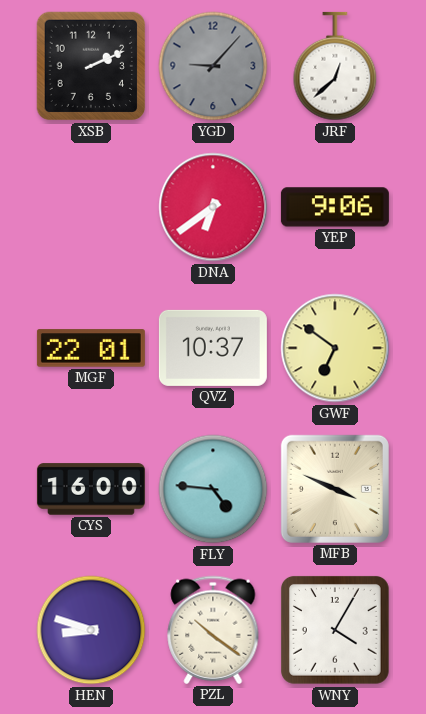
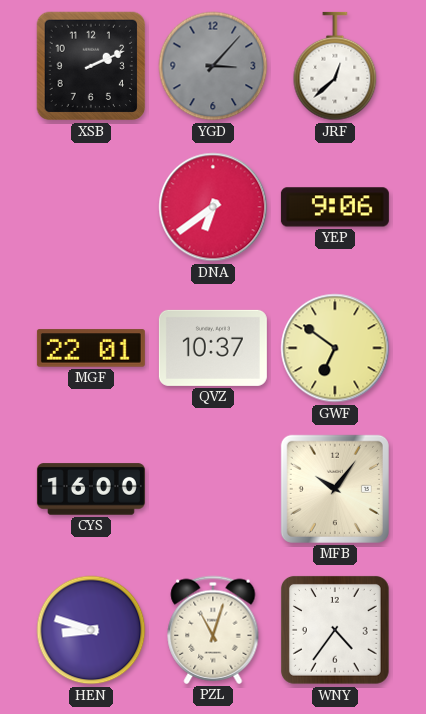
YGD: 9:07 -> 3:07 (213, 66)
FLY: 4:46 -> none (213, 489)
MFB: 3:49 -> 10:06 (335, 489)
PZL: 10:21 -> 11:03 (213, 630)
WNY: 4:05 -> 4:36 (335, 630)
